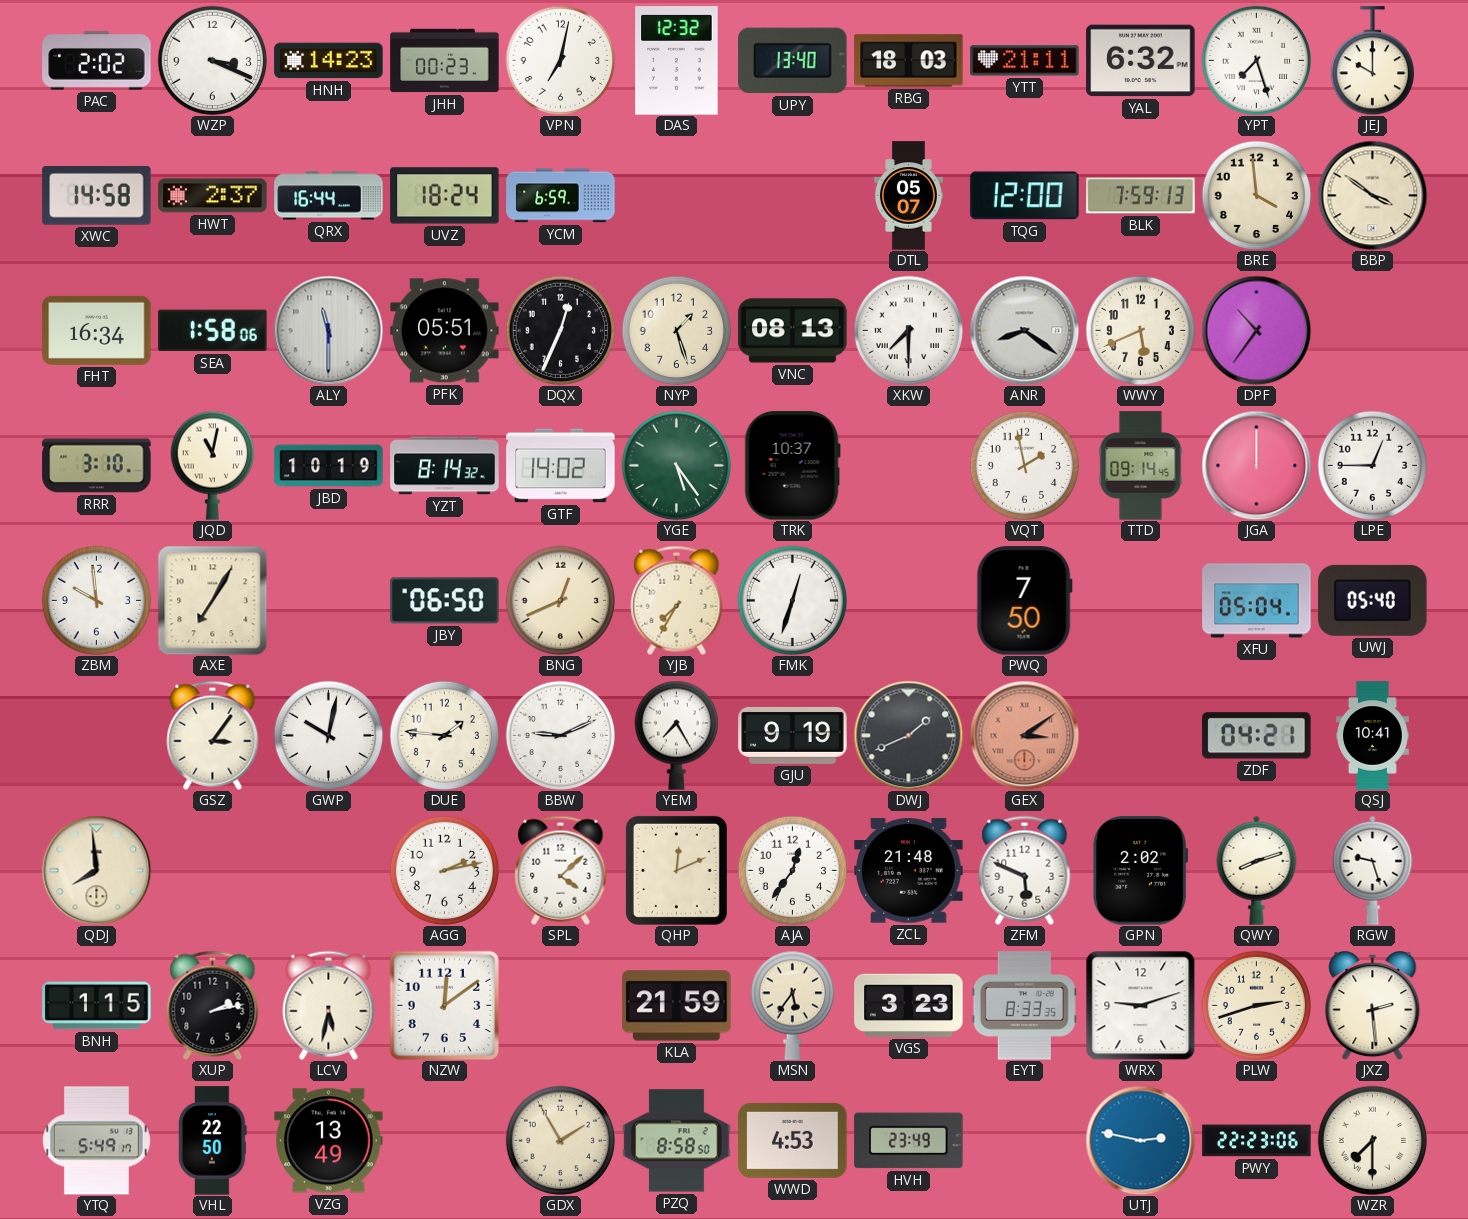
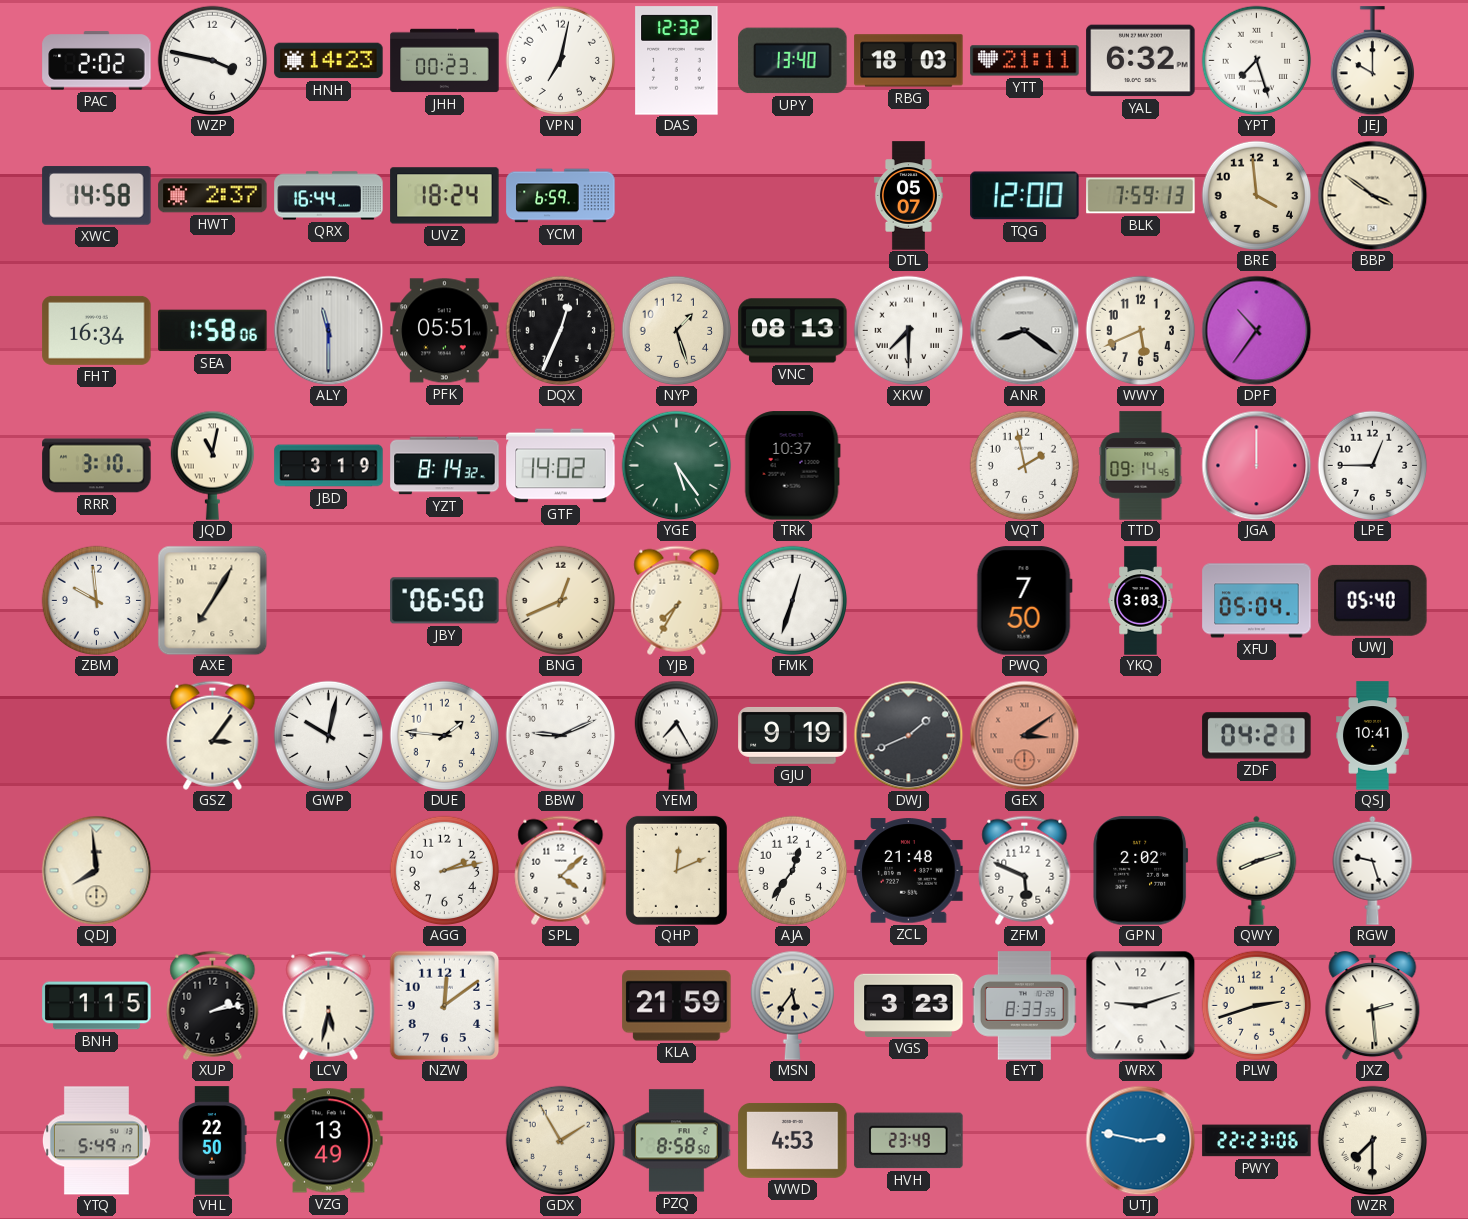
WZP: 3:19 -> 3:47 (212, 60)
JBD: 10:19 -> 3:19 (329, 466)
YKQ: none -> 3:03 (1141, 601)
